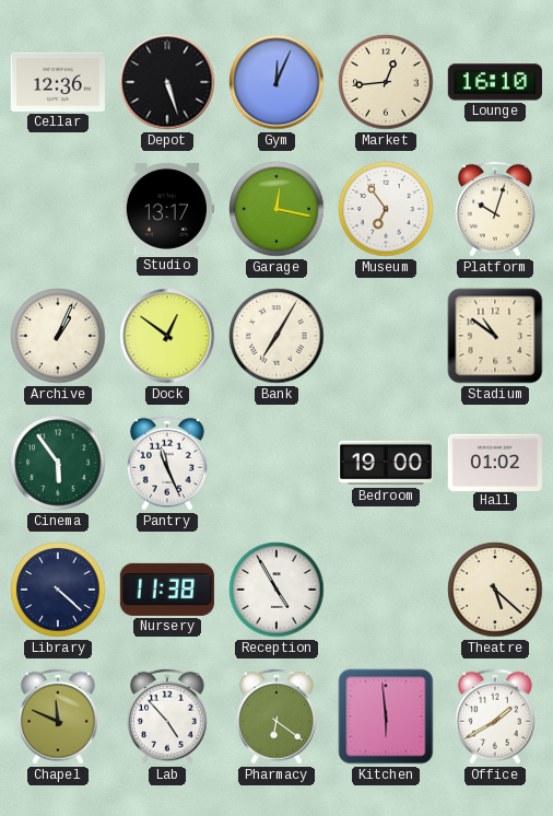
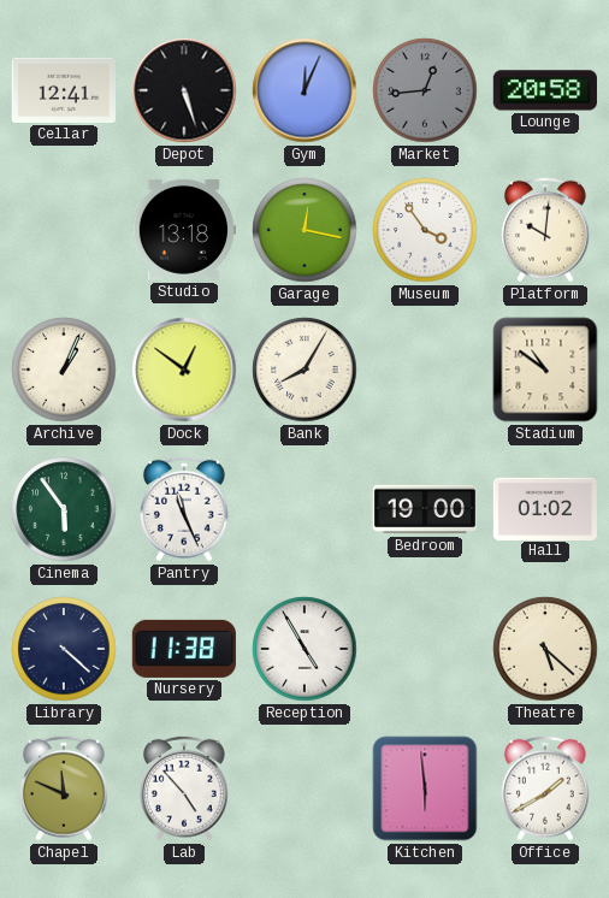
Cellar: 12:36 -> 12:41 (63, 90)
Market dial: cream -> grey (425, 90)
Lounge: 16:10 -> 20:58 (544, 90)
Studio: 13:17 -> 13:18 (184, 230)
Museum: 6:54 -> 3:54 (425, 230)
Platform: 10:03 -> 10:01 (545, 230)
Bank: 7:05 -> 8:05 (304, 370)
Pharmacy: 6:21 -> none (276, 716)
